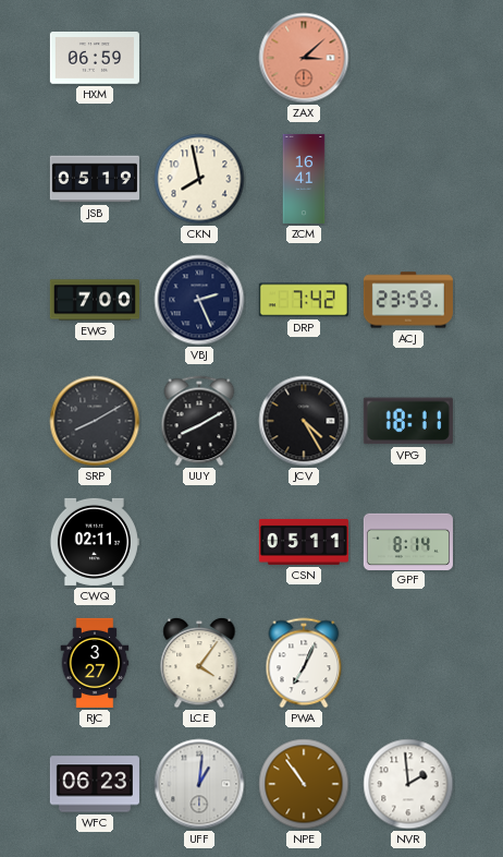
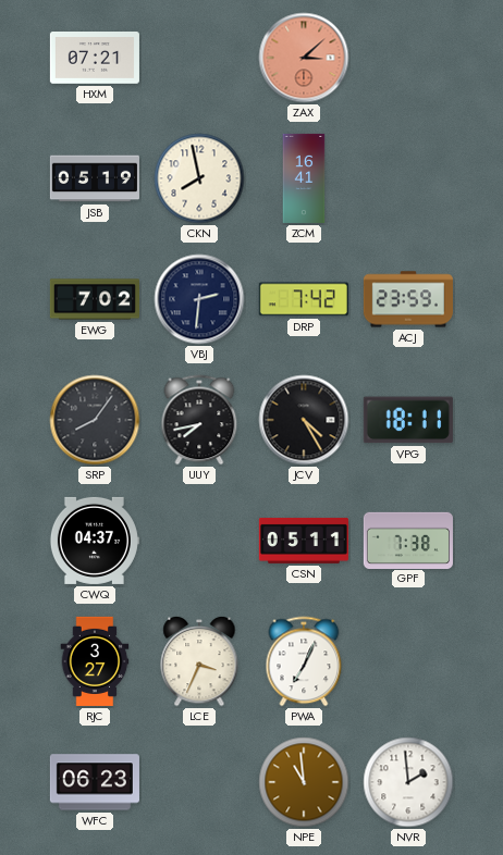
HXM: 06:59 -> 07:21 (95, 58)
EWG: 7:00 -> 7:02 (95, 299)
VBJ: 2:26 -> 2:31 (199, 299)
SRP: 8:10 -> 8:06 (95, 420)
UUY: 8:10 -> 7:43 (199, 420)
CWQ: 02:11 -> 04:37 (94, 541)
GPF: 8:14 -> 7:38 (408, 540)
LCE: 4:06 -> 3:34 (199, 661)
UFF: 1:01 -> none (199, 784)
NPE: 10:54 -> 10:59 (304, 782)
